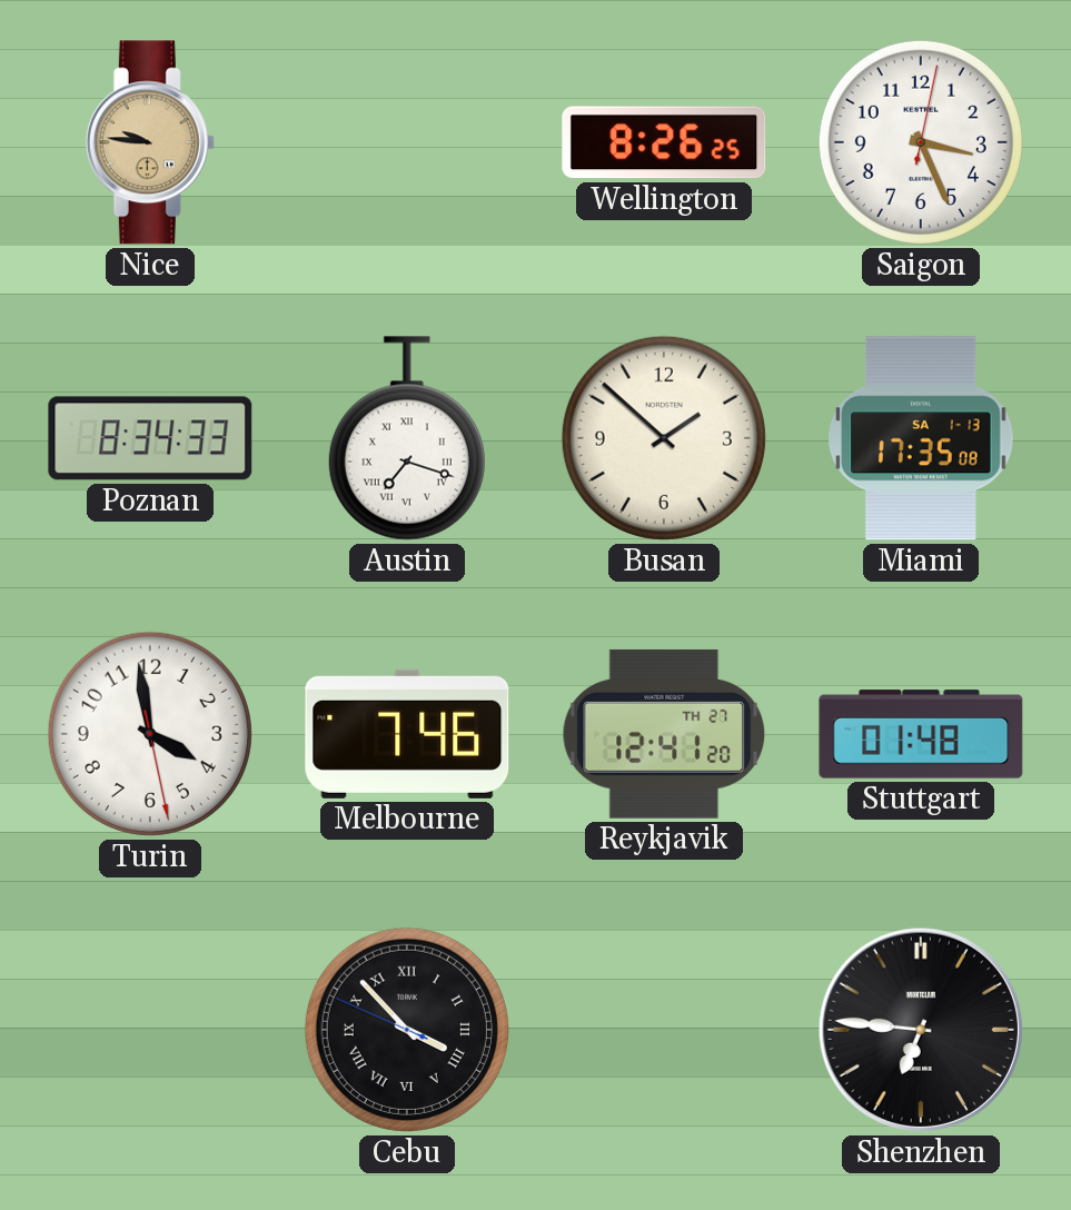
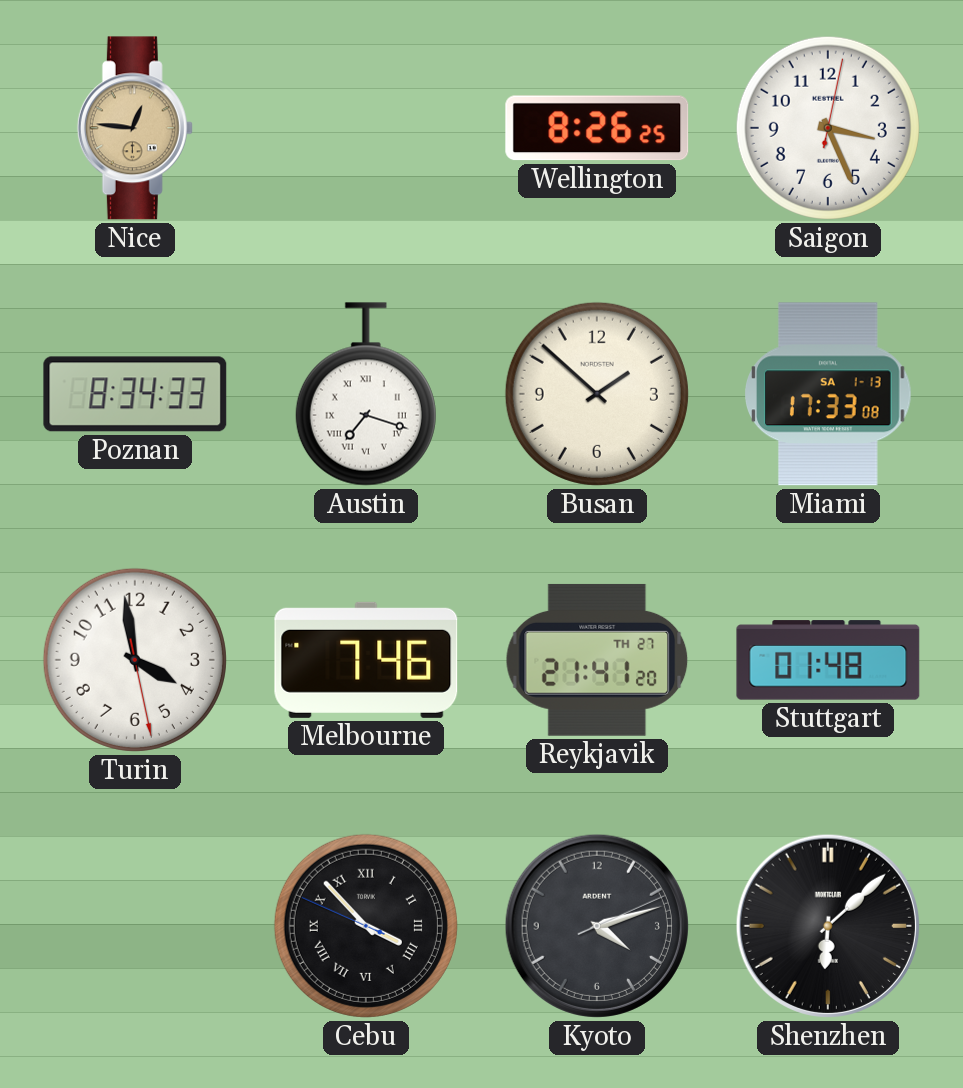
Nice: 9:46 -> 12:46 (135, 128)
Miami: 17:35 -> 17:33 (828, 394)
Reykjavik: 12:41 -> 21:41 (597, 660)
Kyoto: none -> 4:12 (597, 926)
Shenzhen: 6:46 -> 6:08 (828, 926)
